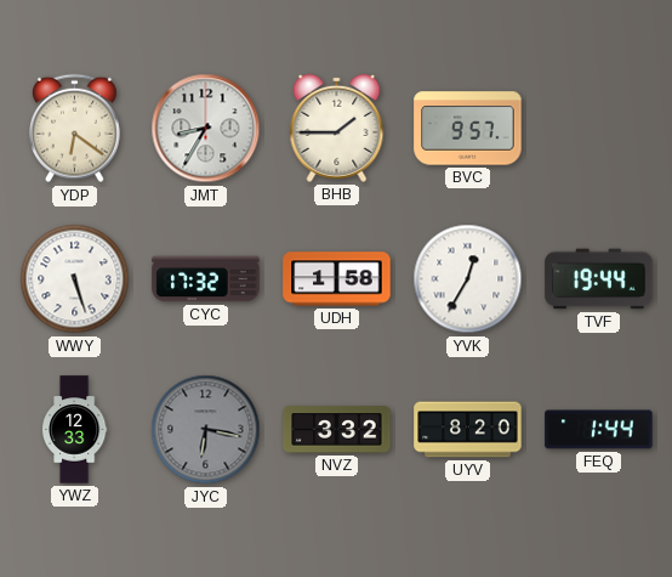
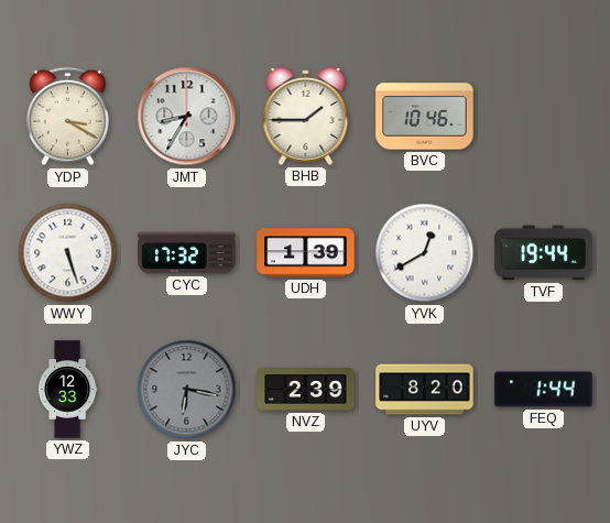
YDP: 6:21 -> 3:20 (67, 117)
BVC: 9:57 -> 10:46 (425, 117)
UDH: 1:58 -> 1:39 (306, 253)
YVK: 12:35 -> 12:40 (425, 253)
NVZ: 3:32 -> 2:39 (306, 390)
